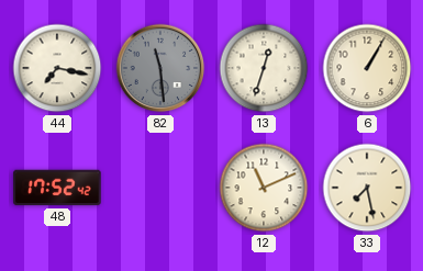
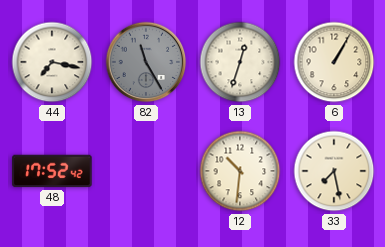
82: 11:29 -> 11:25 (146, 62)
12: 11:11 -> 10:31 (240, 171)
